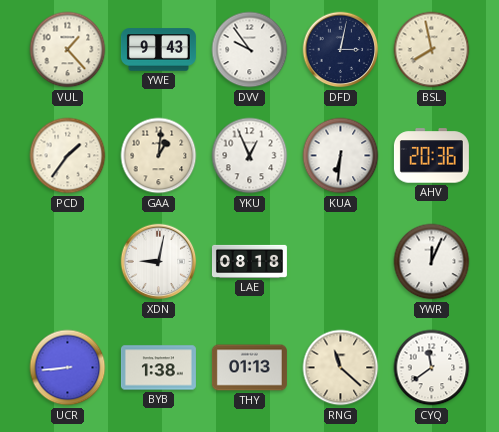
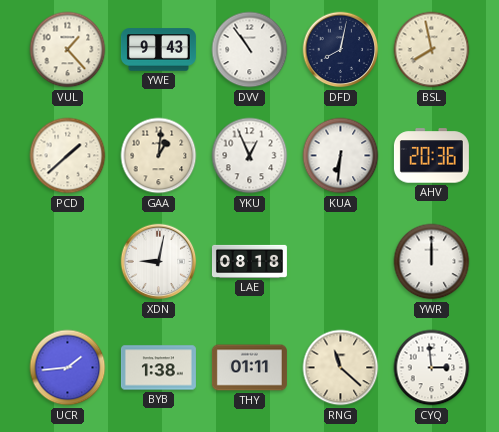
DVV: 9:54 -> 10:54 (250, 50)
DFD: 3:02 -> 8:02 (341, 50)
PCD: 1:36 -> 1:38 (68, 156)
YWR: 12:04 -> 12:00 (432, 262)
UCR: 8:44 -> 1:44 (68, 368)
THY: 01:13 -> 01:11 (249, 368)
CYQ: 11:39 -> 2:59 (432, 368)
